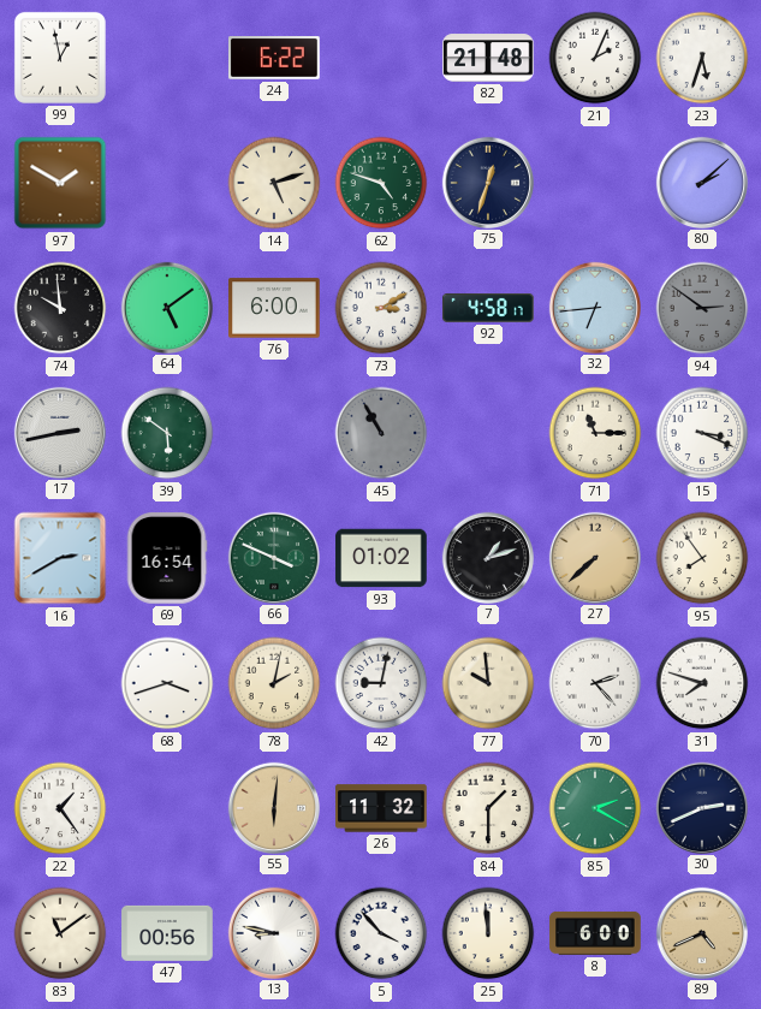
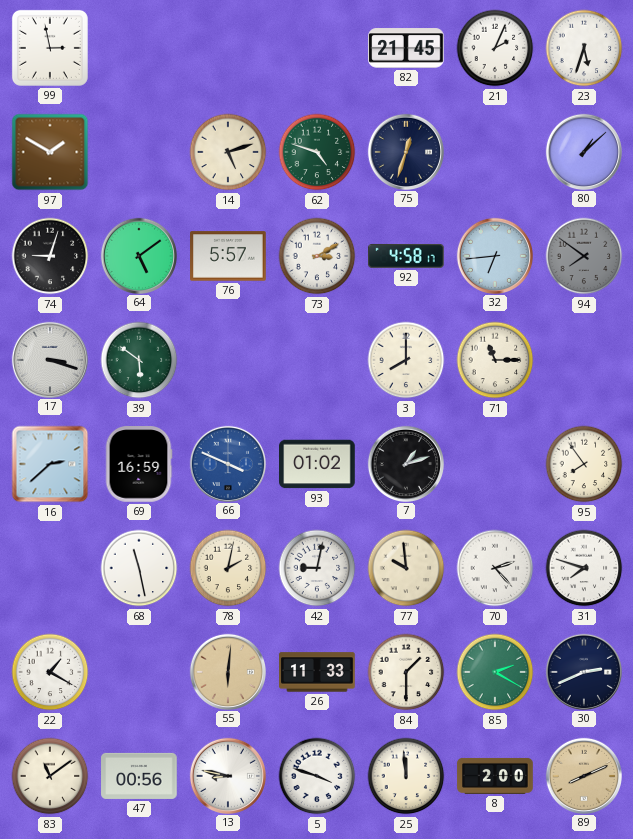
99: 12:58 -> 2:58 (50, 48)
24: 6:22 -> none (274, 58)
82: 21:48 -> 21:45 (406, 48)
80: 2:08 -> 1:08 (583, 151)
74: 9:59 -> 9:03 (50, 256)
76: 6:00 -> 5:57 (228, 256)
94: 2:51 -> 7:51 (584, 256)
17: 2:43 -> 3:18 (49, 359)
45: 10:55 -> none (381, 433)
3: none -> 8:00 (406, 360)
15: 3:19 -> none (702, 433)
16: 2:40 -> 2:38 (50, 464)
69: 16:54 -> 16:59 (139, 464)
66 dial: green -> blue (227, 463)
27: 7:38 -> none (594, 557)
68: 3:42 -> 11:28 (139, 568)
22: 1:24 -> 1:20 (50, 672)
26: 11:32 -> 11:33 (317, 672)
5: 3:53 -> 3:48 (317, 776)
8: 6:00 -> 2:00 (495, 776)
89: 4:41 -> 8:11 (583, 775)
